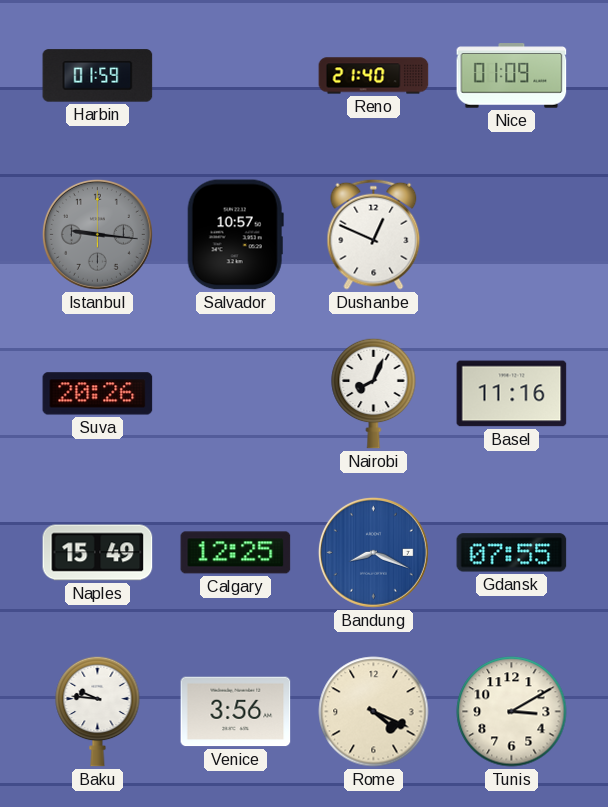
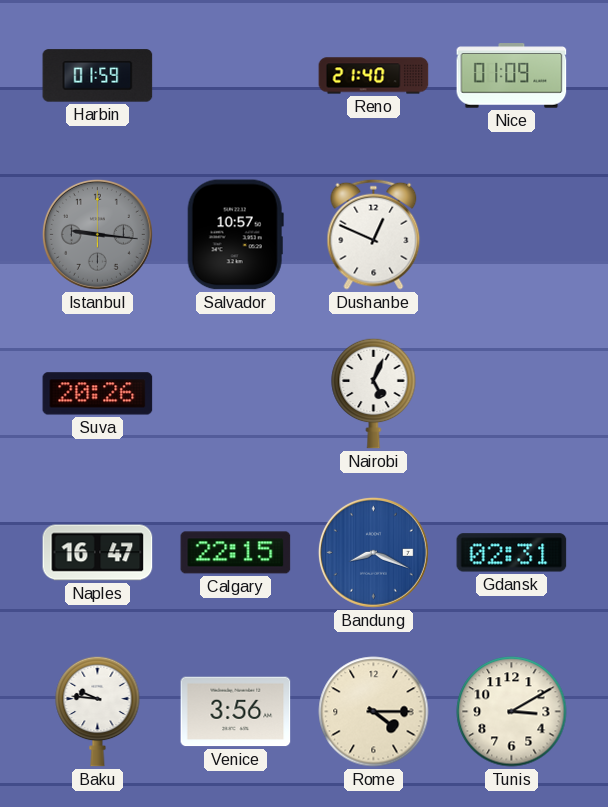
Nairobi: 8:04 -> 5:04 (374, 393)
Basel: 11:16 -> none (512, 394)
Naples: 15:49 -> 16:47 (98, 553)
Calgary: 12:25 -> 22:15 (236, 553)
Gdansk: 07:55 -> 02:31 (512, 553)
Rome: 4:19 -> 4:15 (374, 712)
